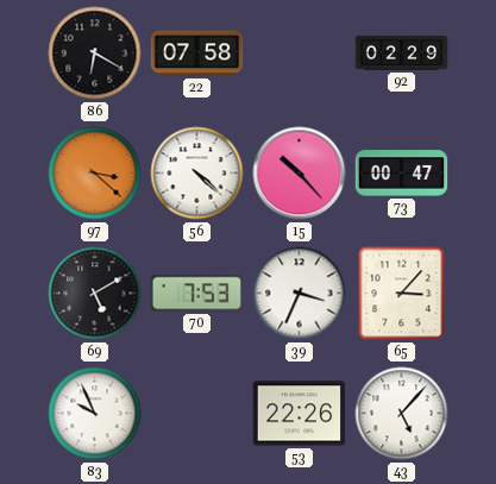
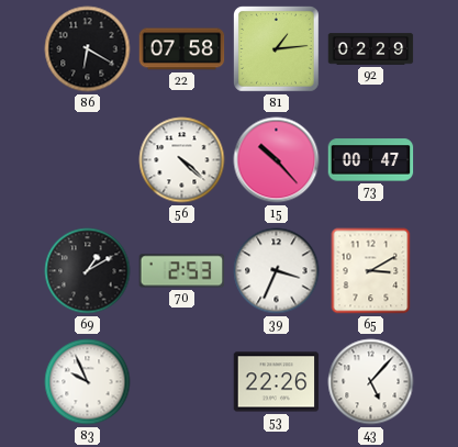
81: none -> 1:14 (277, 49)
97: 3:22 -> none (95, 174)
69: 5:10 -> 1:10 (88, 271)
70: 7:53 -> 2:53 (182, 271)
65: 3:07 -> 3:10 (371, 271)
